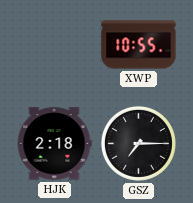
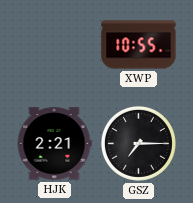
HJK: 2:18 -> 2:21 (54, 144)
